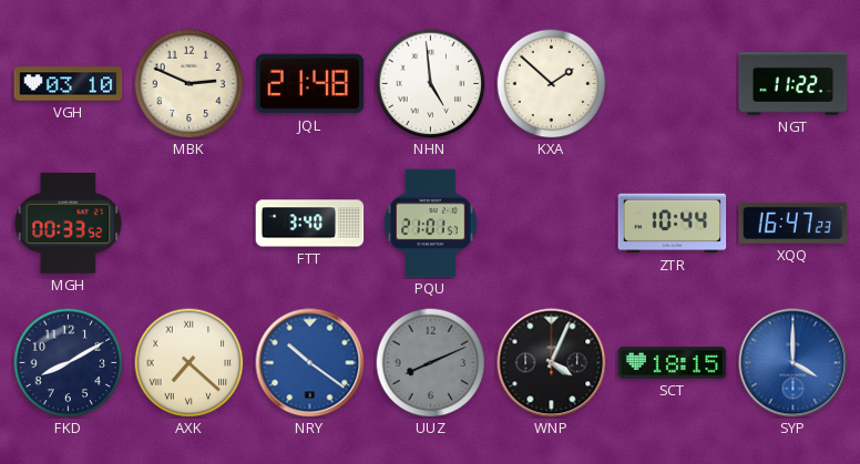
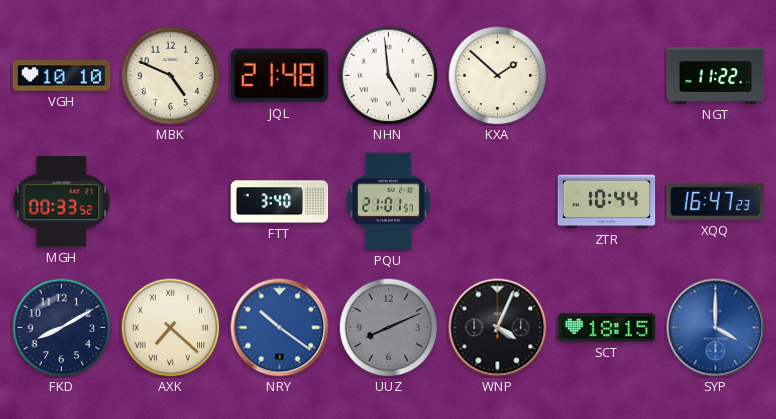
VGH: 03:10 -> 10:10 (62, 76)
MBK: 2:49 -> 4:49 (171, 76)
